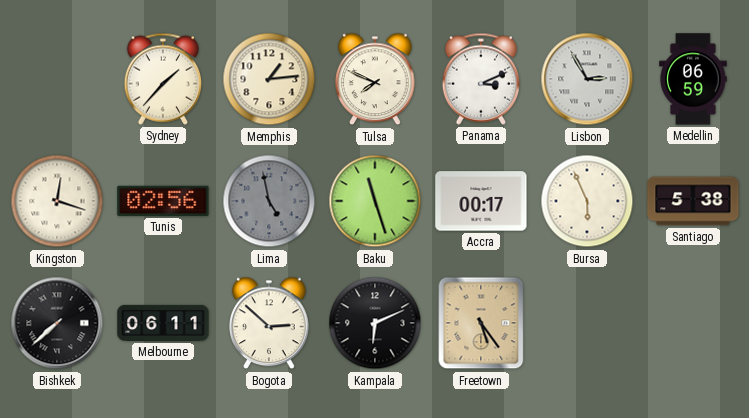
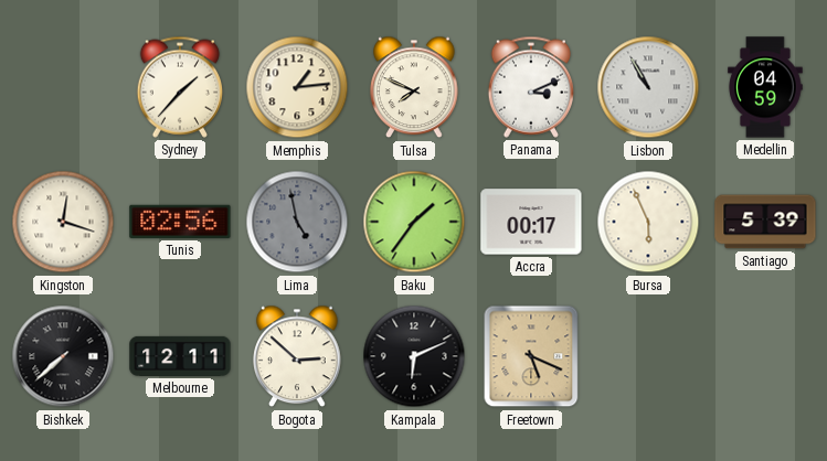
Lisbon: 2:55 -> 10:55 (648, 87)
Medellin: 06:59 -> 04:59 (765, 87)
Baku: 11:27 -> 1:36 (414, 222)
Santiago: 5:38 -> 5:39 (765, 222)
Melbourne: 06:11 -> 12:11 (180, 356)
Freetown: 5:24 -> 5:19 (531, 356)
